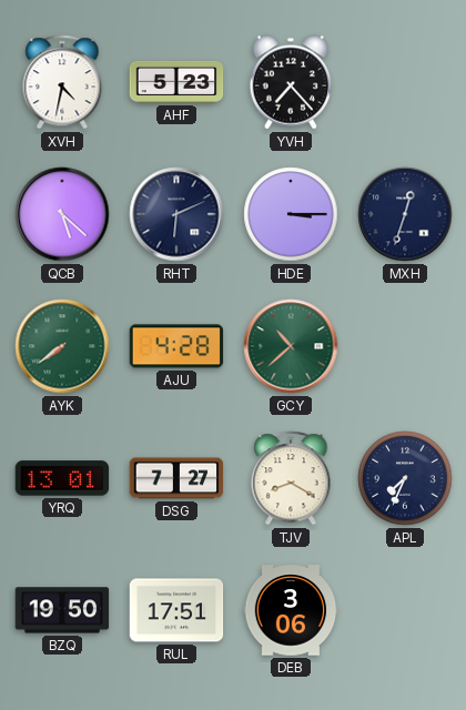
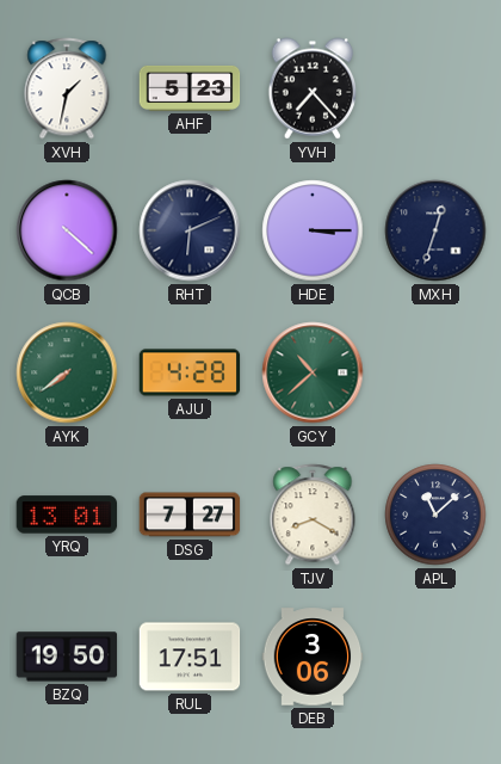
XVH: 4:32 -> 1:32 (67, 88)
QCB: 5:22 -> 4:22 (67, 230)
APL: 7:34 -> 11:08 (435, 515)
